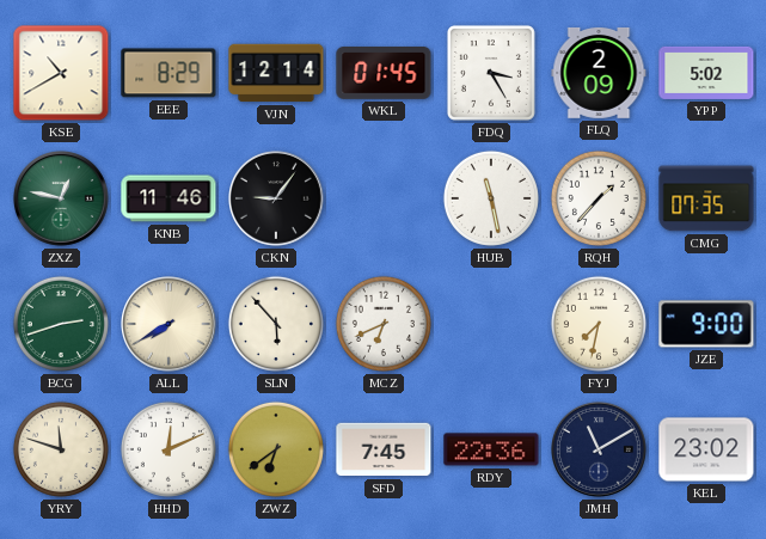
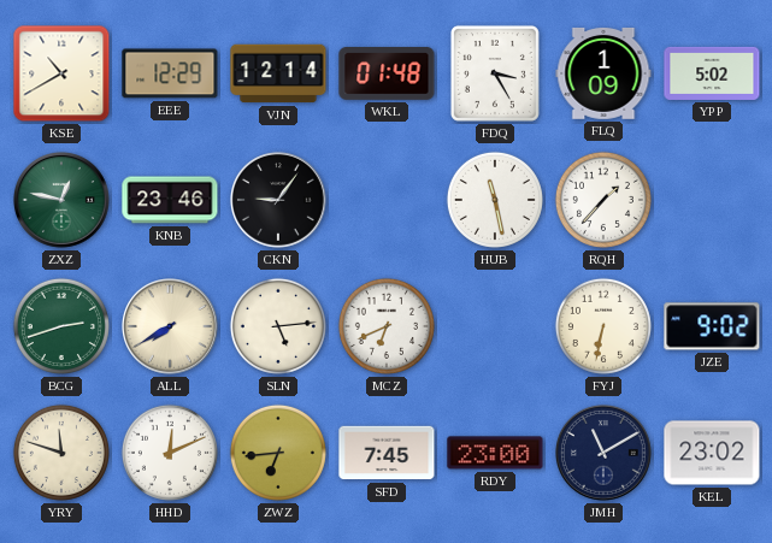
EEE: 8:29 -> 12:29 (170, 73)
WKL: 01:45 -> 01:48 (387, 75)
FLQ: 2:09 -> 1:09 (603, 73)
KNB: 11:46 -> 23:46 (170, 200)
CMG: 07:35 -> none (706, 198)
SLN: 5:53 -> 5:14 (278, 326)
FYJ: 7:32 -> 6:32 (603, 326)
JZE: 9:00 -> 9:02 (712, 326)
ZWZ: 6:39 -> 6:44 (278, 453)
RDY: 22:36 -> 23:00 (495, 453)
